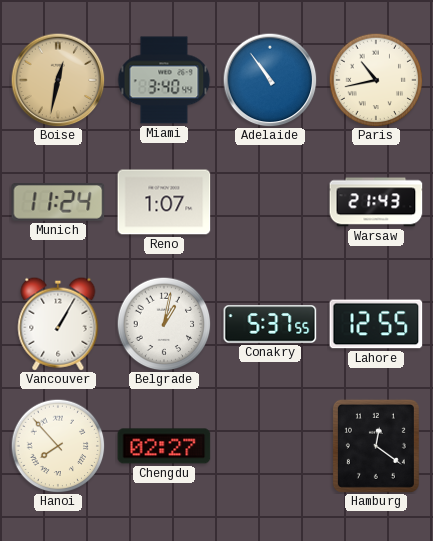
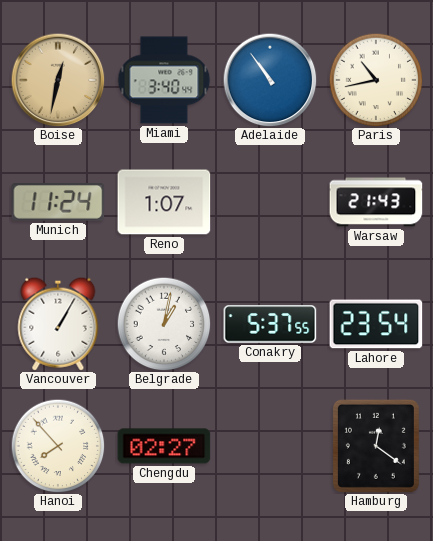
Lahore: 12:55 -> 23:54 (376, 324)
